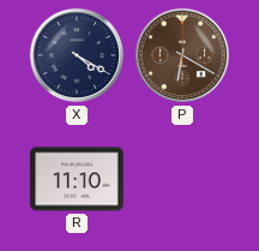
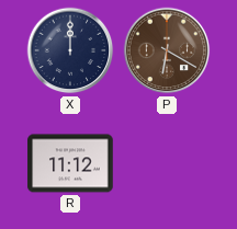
X: 4:20 -> 12:00 (70, 50)
R: 11:10 -> 11:12 (70, 163)
